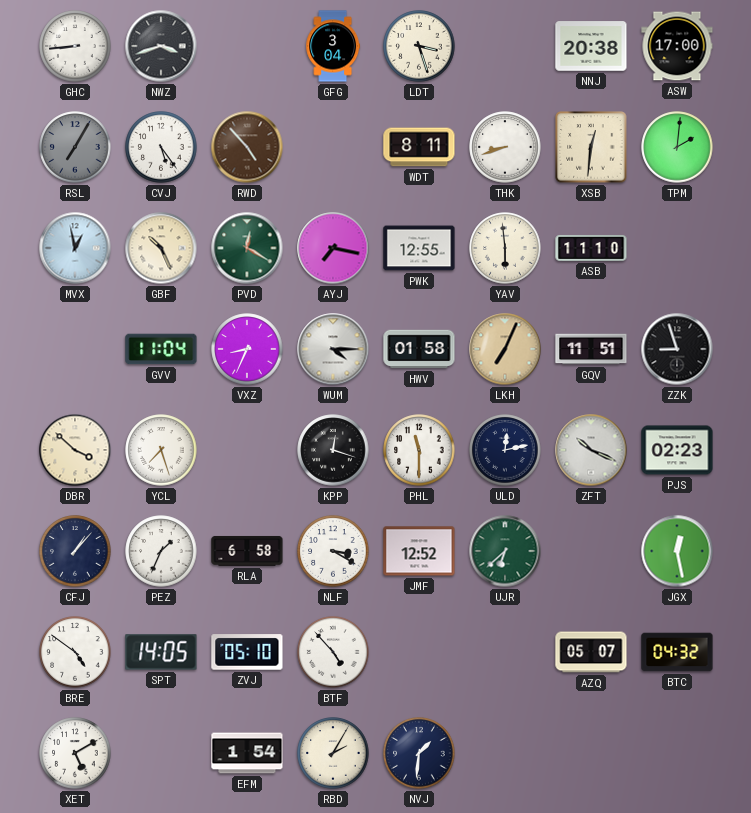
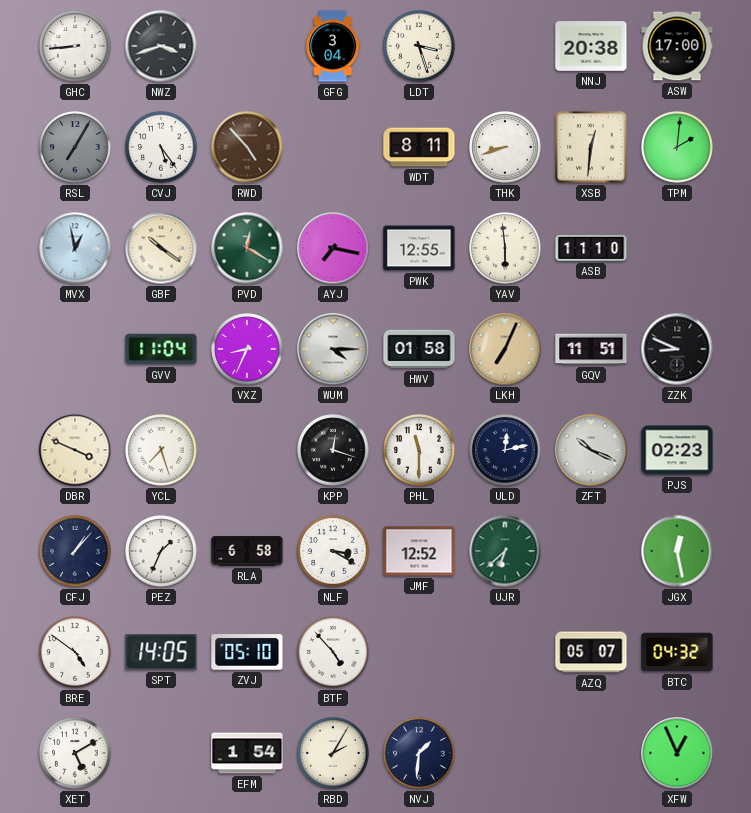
GBF: 10:26 -> 10:21 (161, 248)
ZZK: 8:57 -> 8:49 (677, 349)
DBR: 3:52 -> 3:49 (75, 450)
XFW: none -> 12:56 (677, 753)
